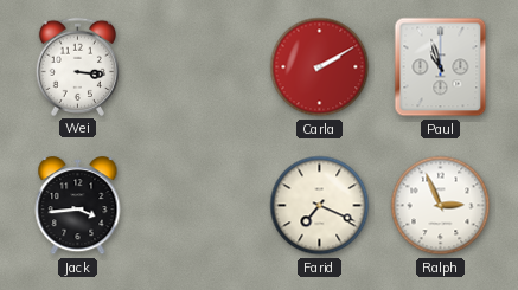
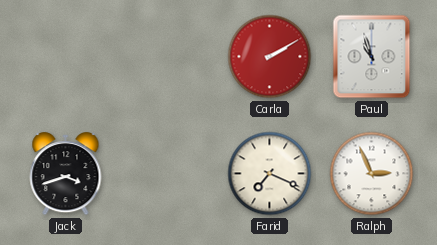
Wei: 3:16 -> none (77, 66)
Jack: 3:44 -> 3:42 (66, 174)
